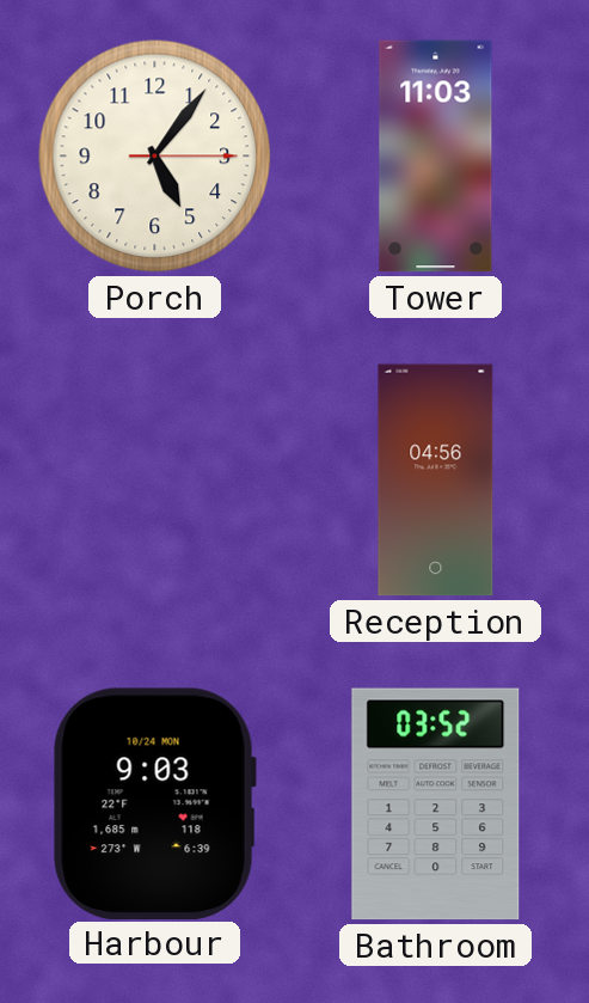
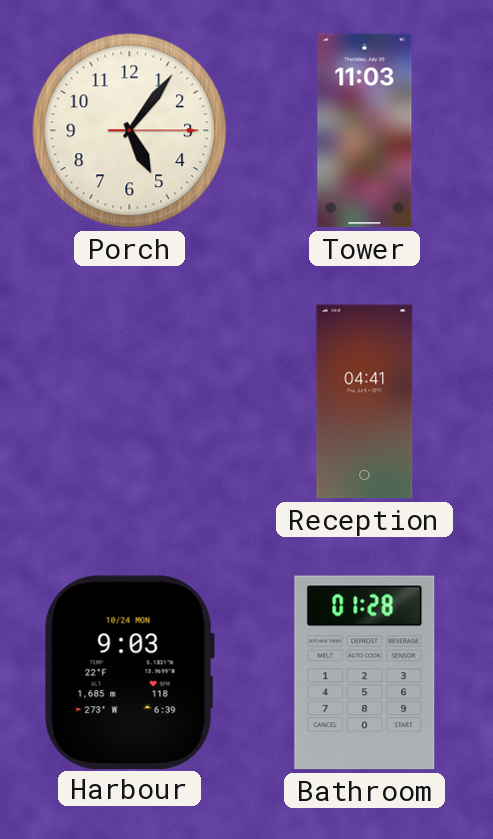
Reception: 04:56 -> 04:41 (365, 402)
Bathroom: 03:52 -> 01:28 (365, 673)
